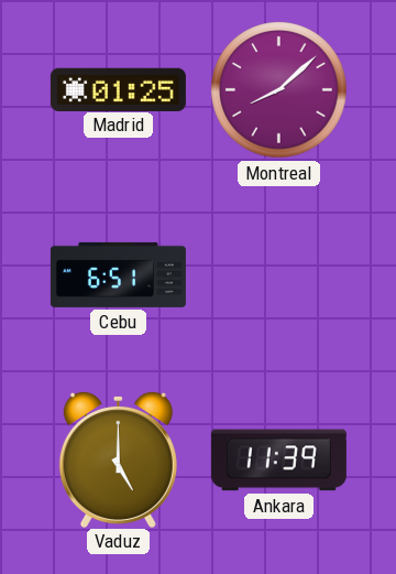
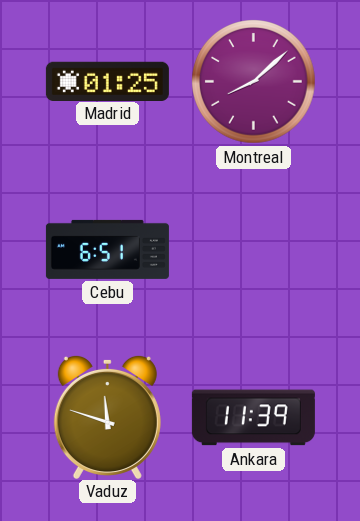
Vaduz: 5:00 -> 11:48 (107, 416)
